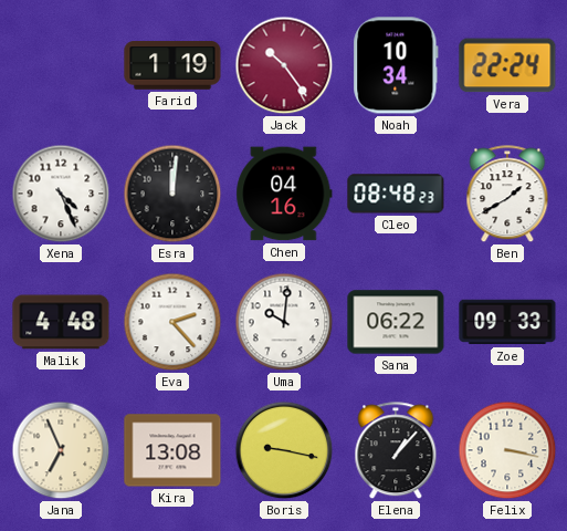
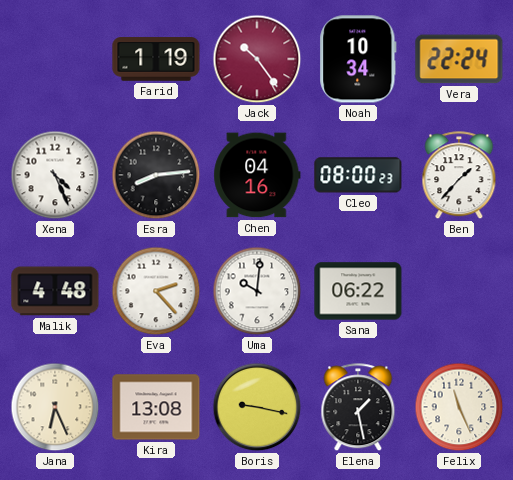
Esra: 12:01 -> 8:14 (156, 175)
Cleo: 08:48 -> 08:00 (358, 175)
Ben: 1:40 -> 1:37 (459, 176)
Zoe: 09:33 -> none (507, 322)
Jana: 6:56 -> 6:26 (55, 407)
Elena: 1:07 -> 1:28 (358, 408)
Felix: 3:17 -> 11:26 (459, 407)
